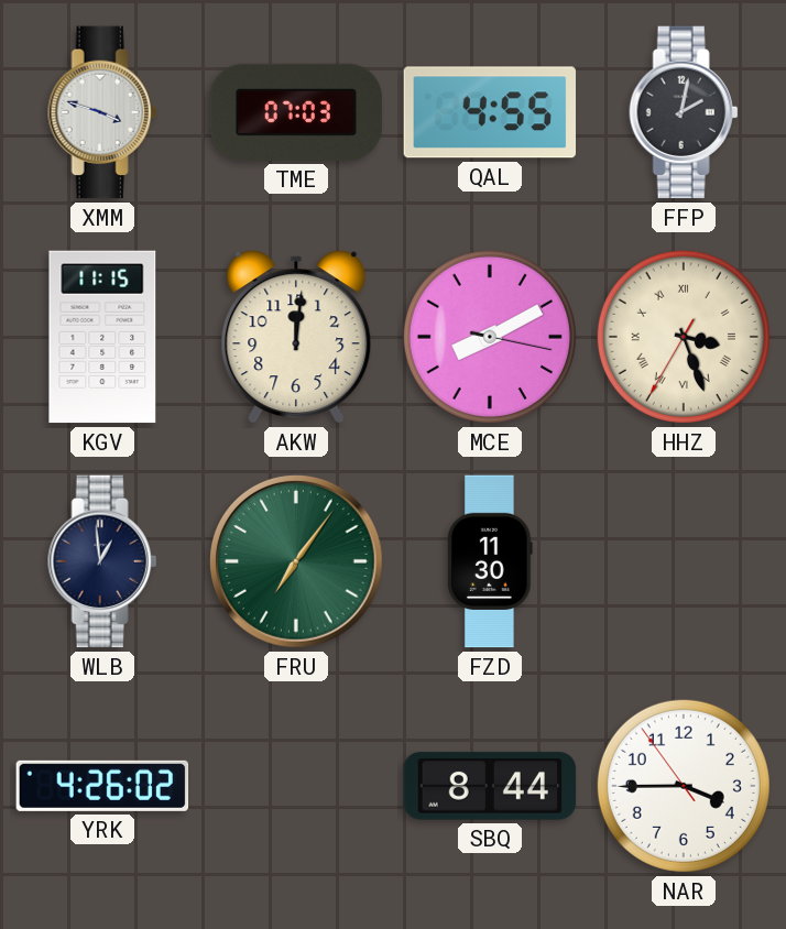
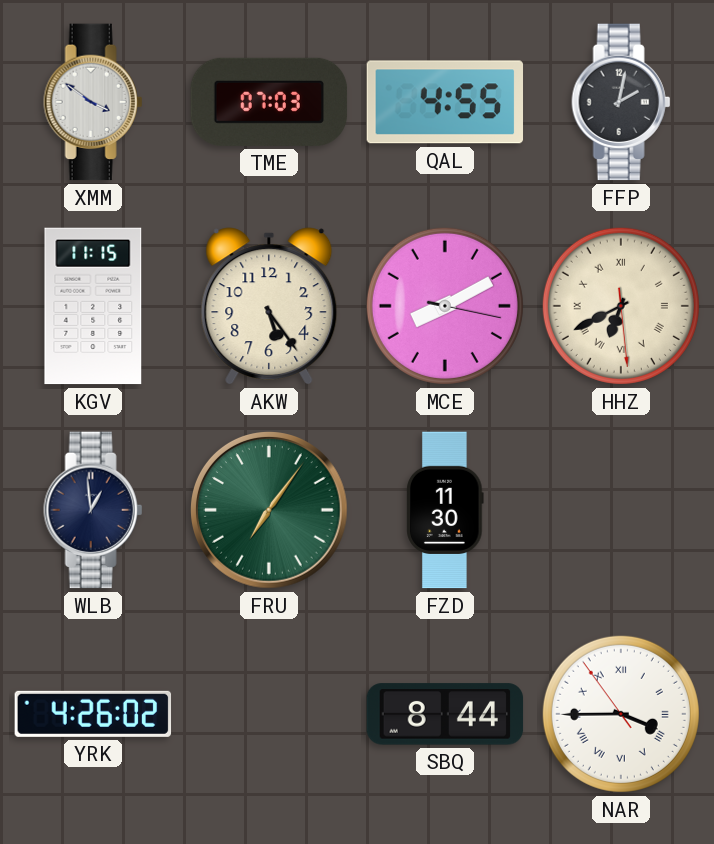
XMM: 3:48 -> 3:51 (93, 102)
AKW: 12:01 -> 5:24 (269, 306)
HHZ: 3:26 -> 6:40 (621, 306)
NAR numerals: Arabic -> Roman (621, 714)
